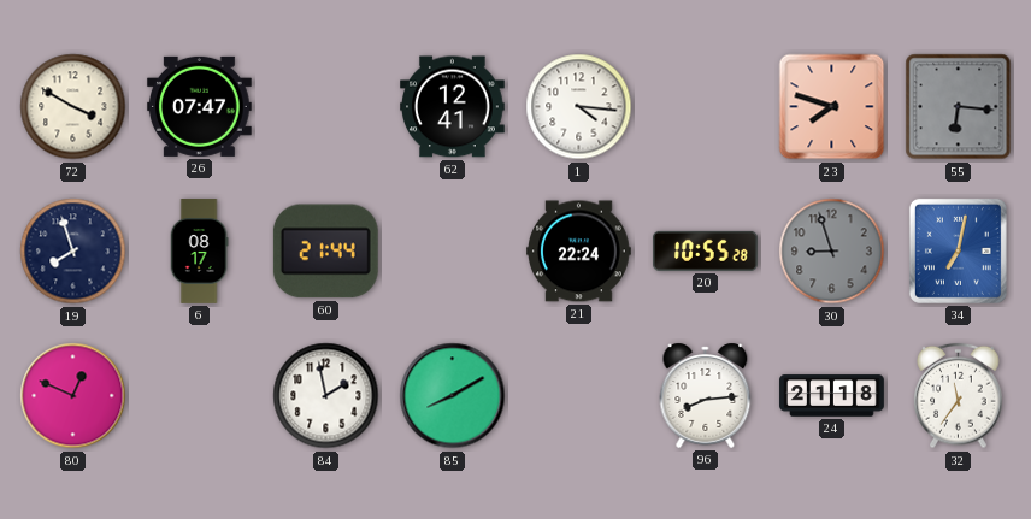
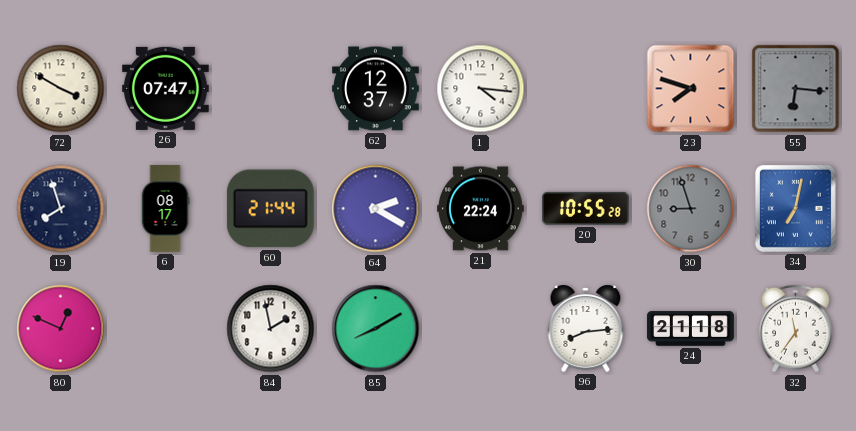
62: 12:41 -> 12:37 (376, 89)
64: none -> 2:20 (376, 209)
